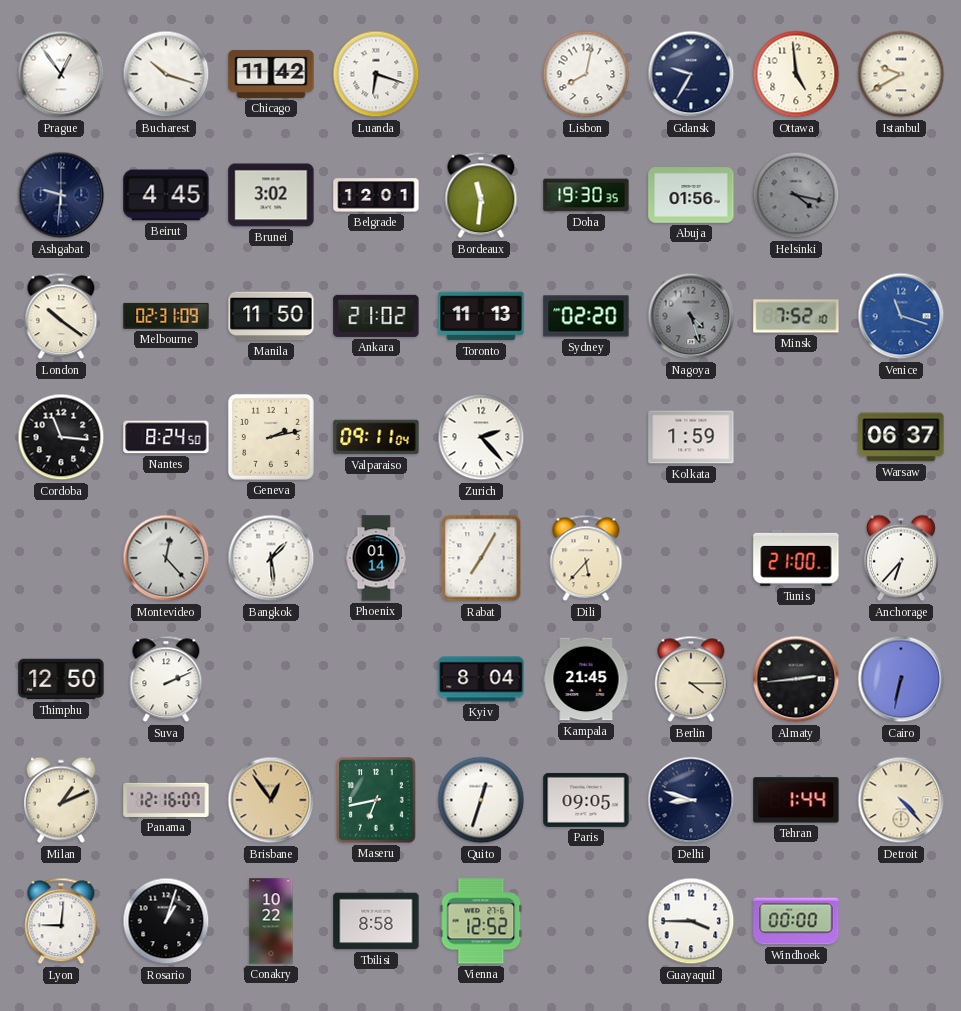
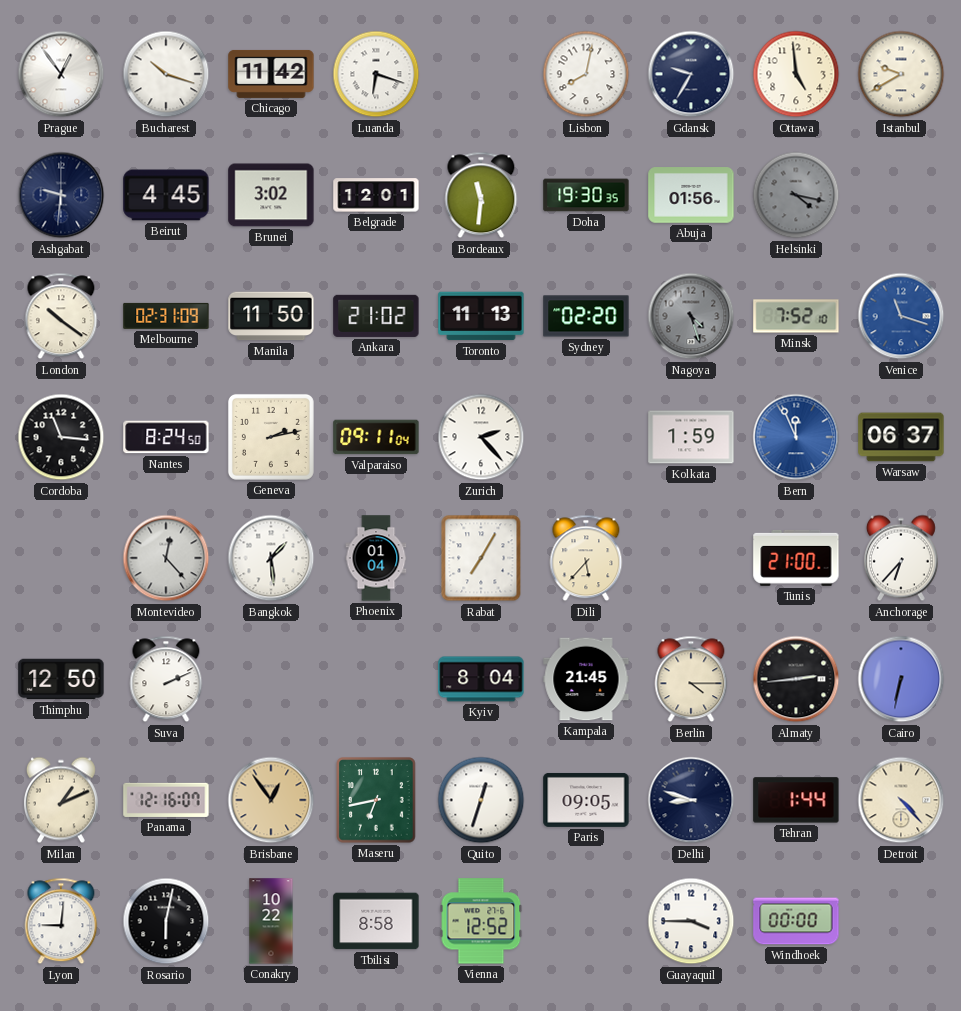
Bern: none -> 11:56 (796, 437)
Phoenix: 01:14 -> 01:04 (376, 558)
Rosario: 1:03 -> 6:02 (166, 921)
